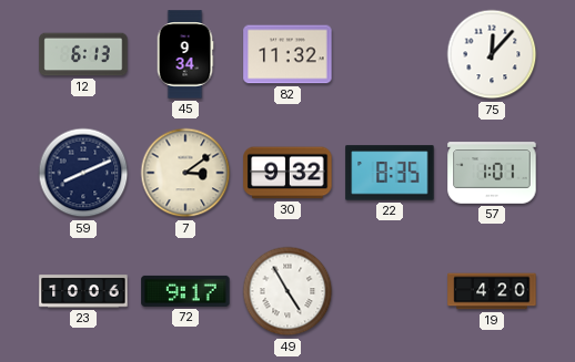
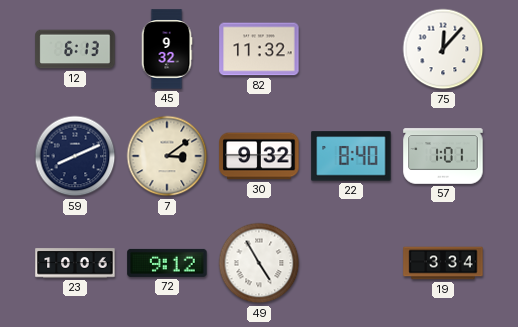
45: 9:34 -> 9:32 (167, 49)
22: 8:35 -> 8:40 (351, 156)
72: 9:17 -> 9:12 (167, 263)
19: 4:20 -> 3:34 (443, 263)
